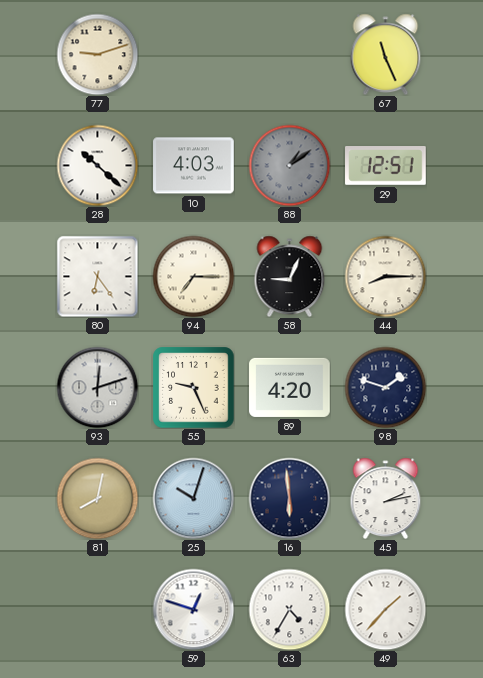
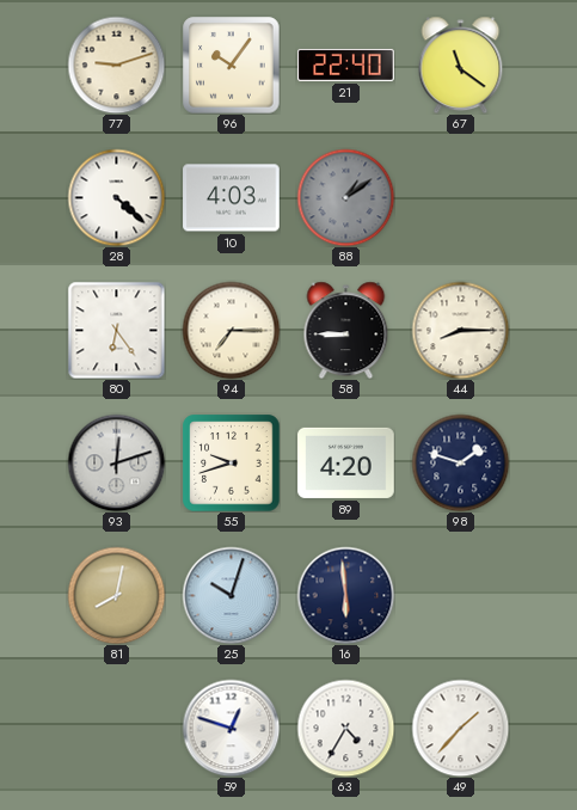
96: none -> 10:06 (231, 65)
21: none -> 22:40 (346, 65)
67: 11:26 -> 11:21 (461, 65)
28: 10:22 -> 4:22 (116, 197)
29: 12:51 -> none (386, 166)
58: 9:04 -> 8:45 (346, 330)
55: 9:26 -> 9:42 (231, 462)
45: 2:13 -> none (386, 498)
